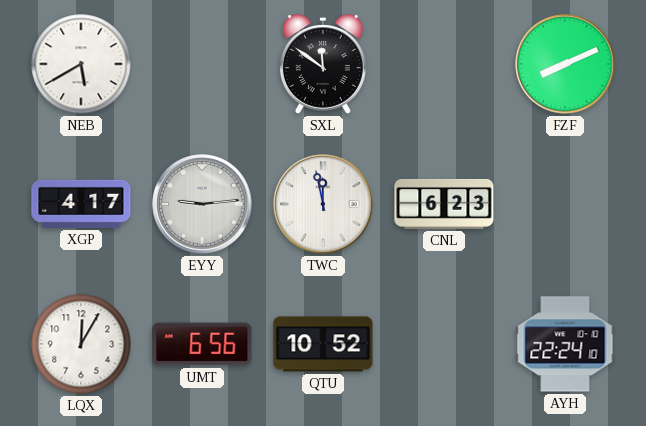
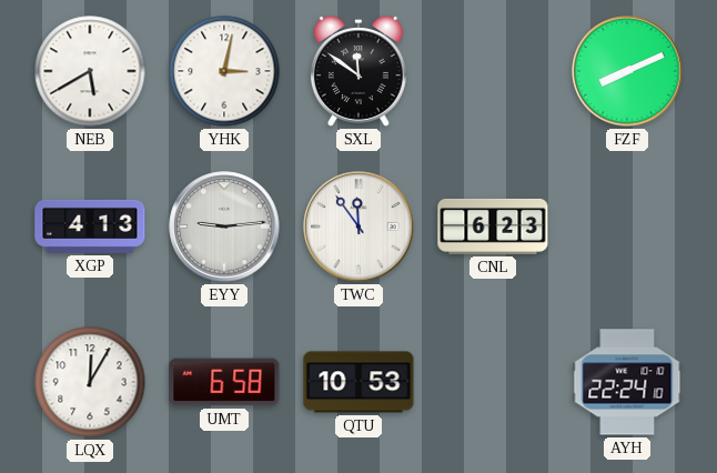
YHK: none -> 3:02 (224, 71)
XGP: 4:17 -> 4:13 (90, 227)
TWC: 11:58 -> 11:54 (358, 227)
UMT: 6:56 -> 6:58 (224, 382)
QTU: 10:52 -> 10:53 (358, 382)
